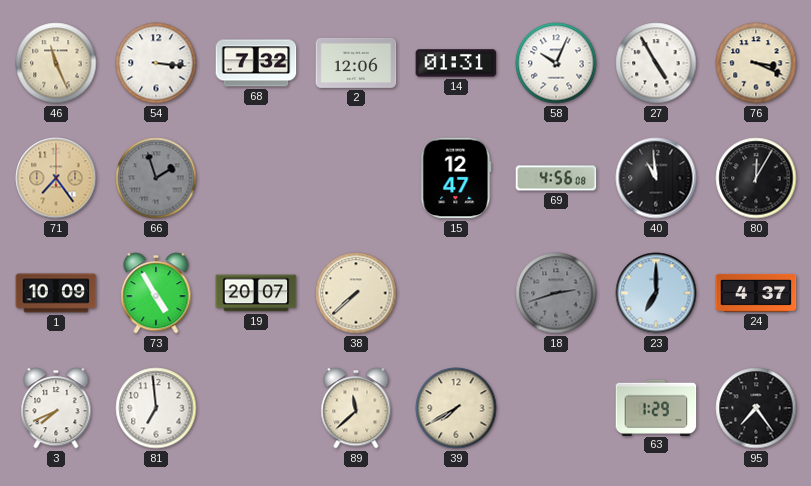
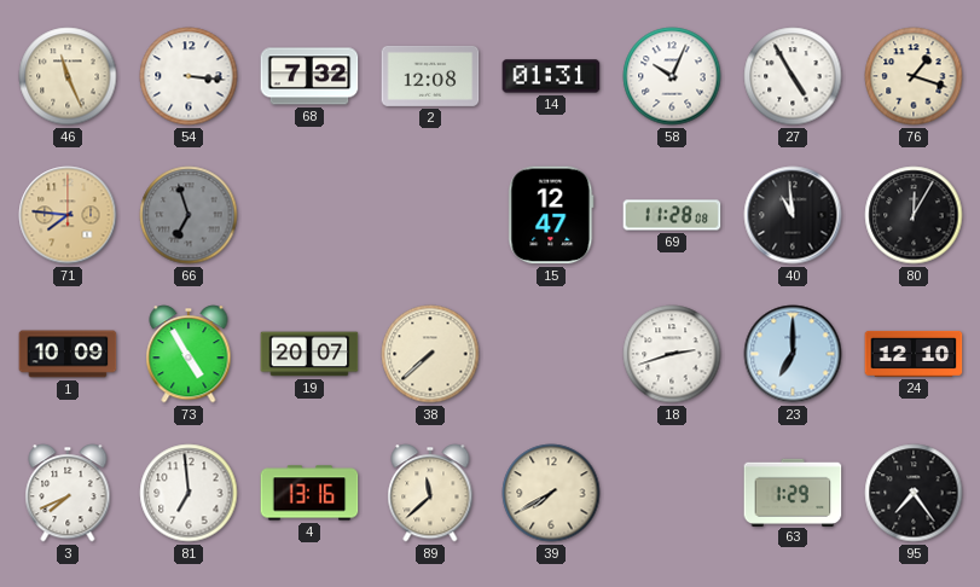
2: 12:06 -> 12:08 (430, 76)
76: 3:19 -> 1:18 (914, 76)
71: 7:24 -> 7:46 (68, 215)
66: 1:57 -> 6:57 (189, 215)
69: 4:56 -> 11:28 (672, 215)
18 dial: grey -> white (672, 354)
24: 4:37 -> 12:10 (914, 354)
4: none -> 13:16 (309, 493)
